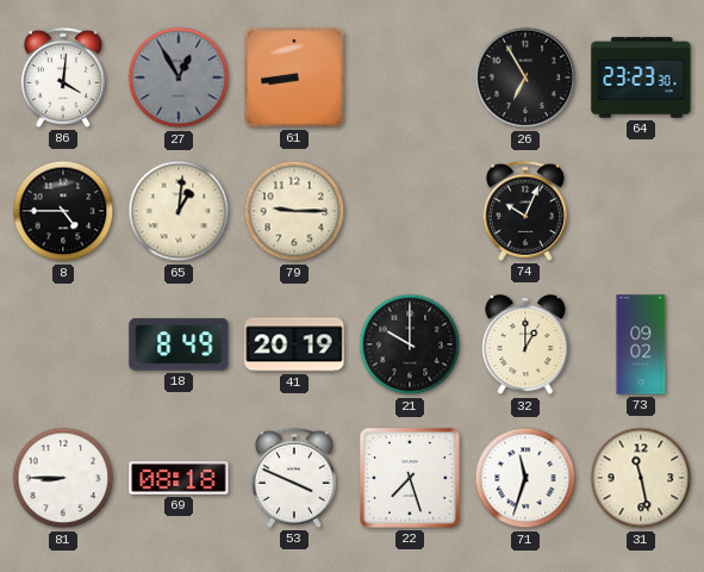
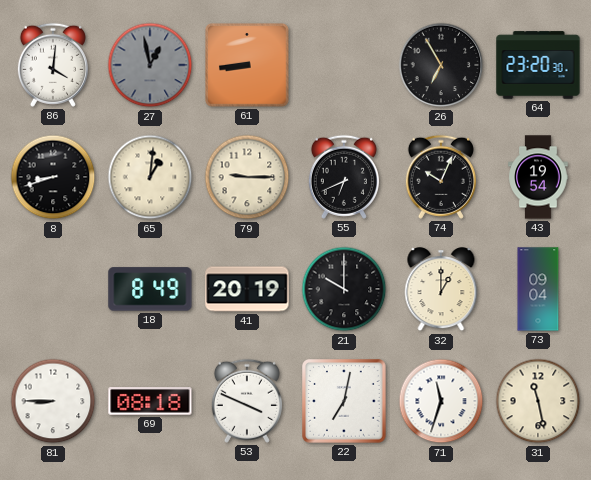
27: 12:55 -> 12:58 (150, 65)
64: 23:23 -> 23:20 (538, 65)
8: 4:45 -> 8:42 (53, 177)
55: none -> 6:41 (344, 177)
43: none -> 19:54 (538, 177)
73: 09:02 -> 09:04 (538, 289)
22: 7:27 -> 7:02 (344, 401)
